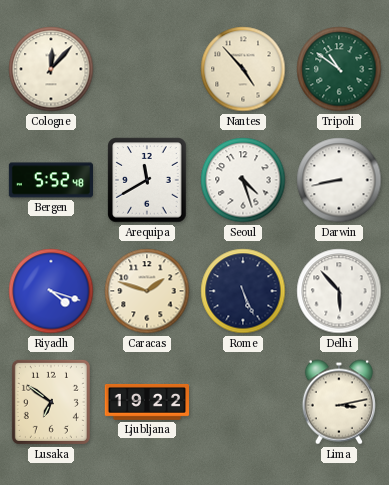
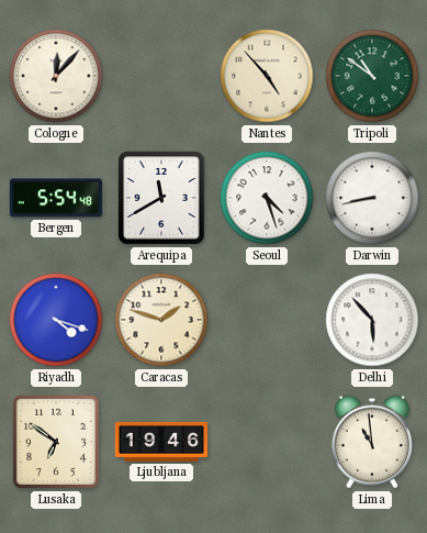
Bergen: 5:52 -> 5:54 (55, 198)
Rome: 5:26 -> none (243, 291)
Ljubljana: 19:22 -> 19:46 (160, 442)
Lima: 3:13 -> 10:59 (372, 442)
